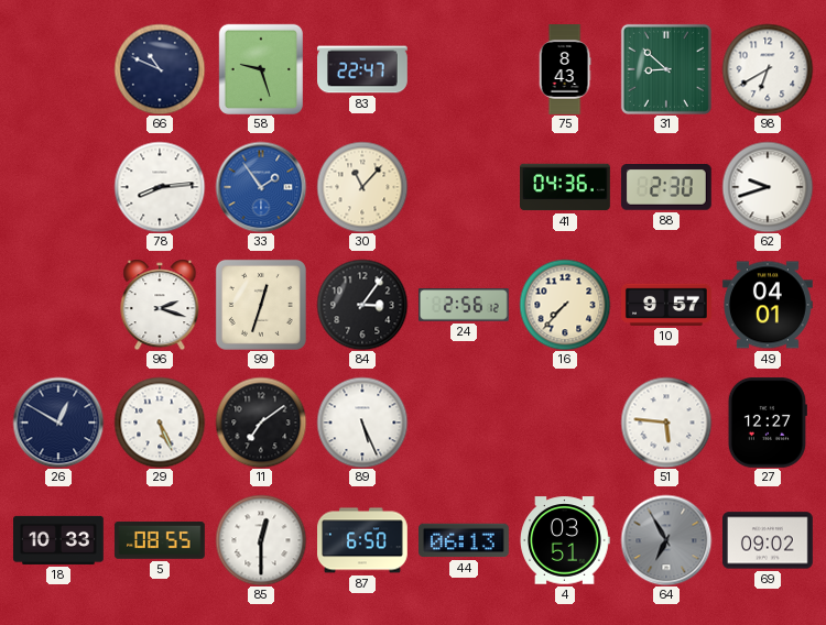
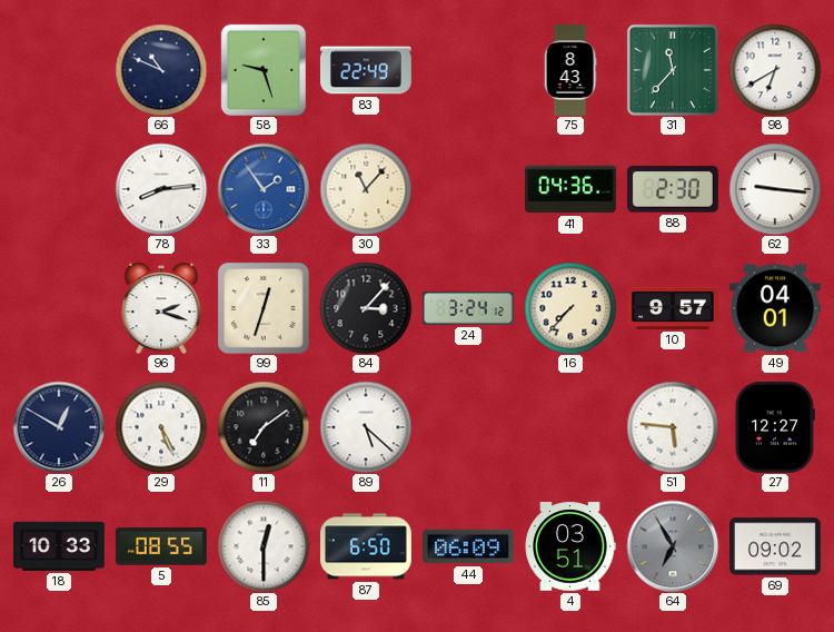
83: 22:47 -> 22:49 (367, 70)
31: 8:52 -> 11:37 (673, 70)
62: 9:42 -> 9:16 (775, 189)
84: 3:06 -> 3:07 (366, 308)
24: 2:56 -> 3:24 (469, 309)
89: 5:26 -> 5:22 (366, 427)
44: 06:13 -> 06:09 (469, 546)
